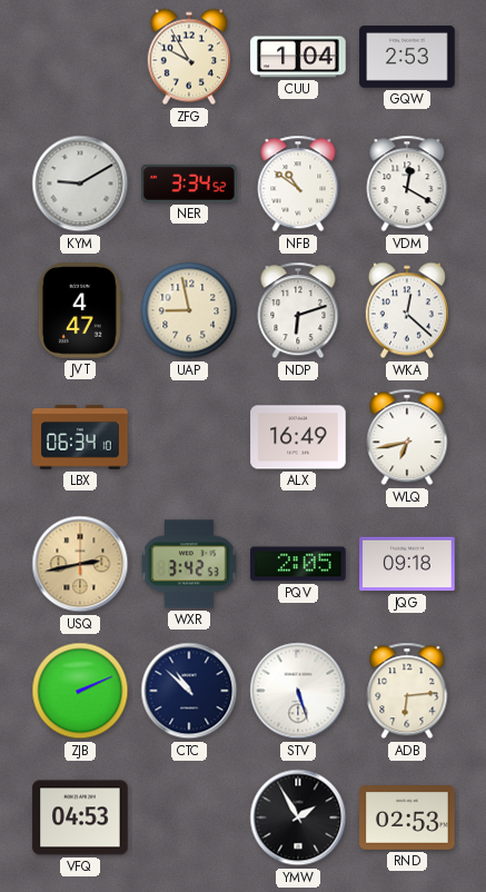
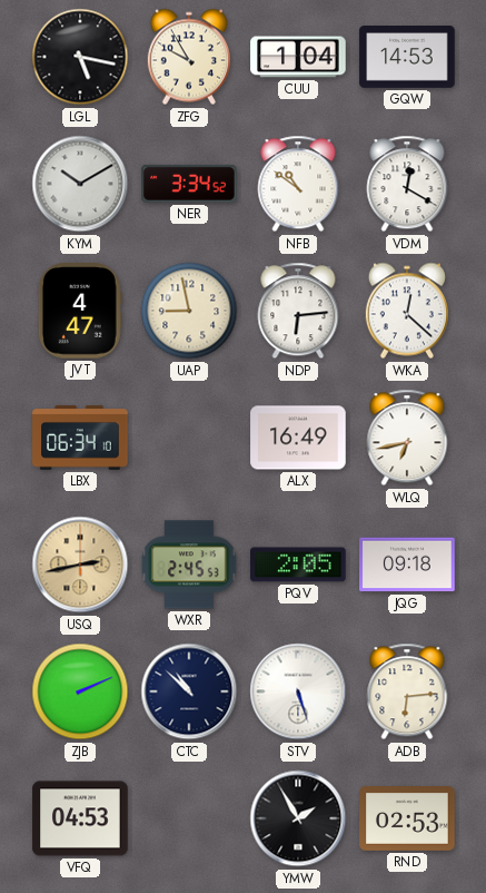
LGL: none -> 5:17 (80, 57)
GQW: 2:53 -> 14:53 (407, 58)
KYM: 9:10 -> 10:10 (80, 184)
NDP: 6:12 -> 6:14 (298, 311)
WXR: 3:42 -> 2:45 (189, 565)
